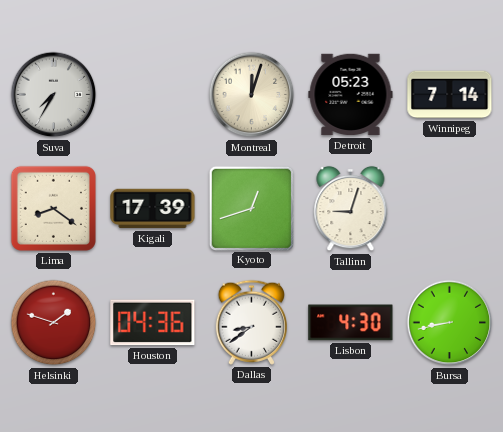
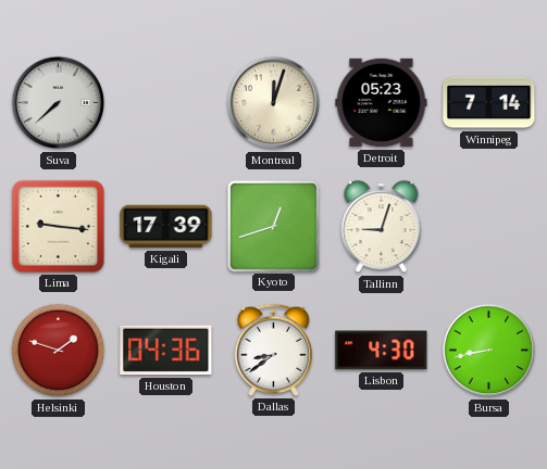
Suva: 7:35 -> 7:38 (59, 103)
Lima: 8:21 -> 9:16 (58, 226)
